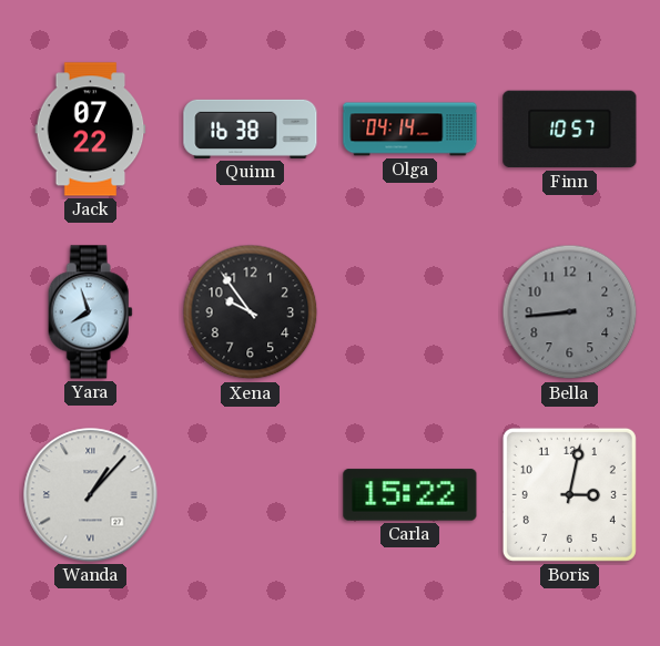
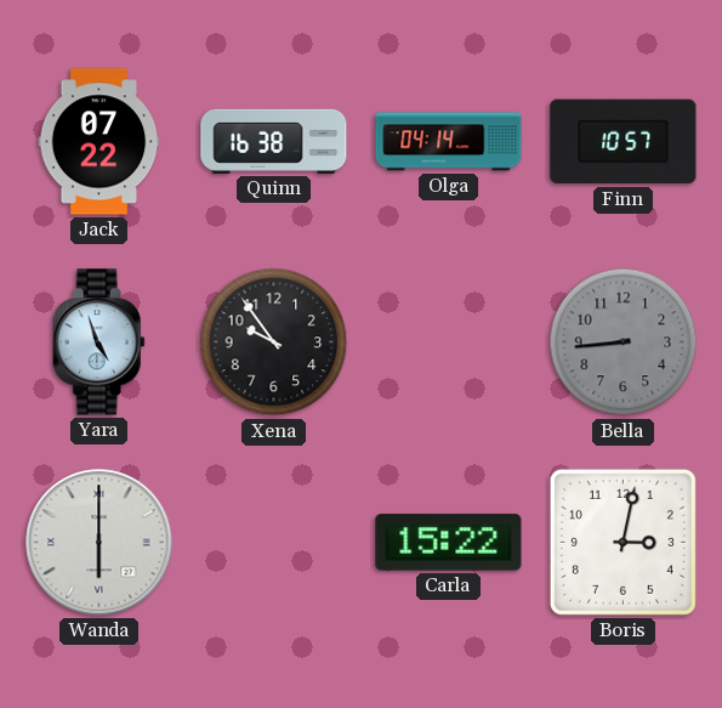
Yara: 7:57 -> 4:57 (98, 342)
Wanda: 1:07 -> 6:00 (100, 543)
